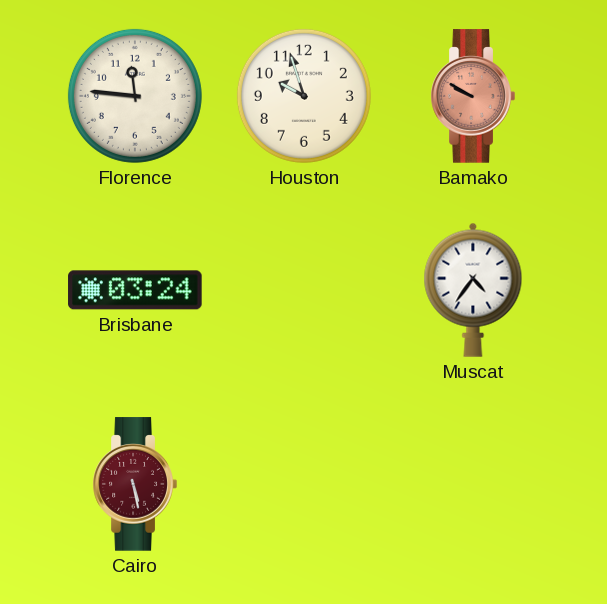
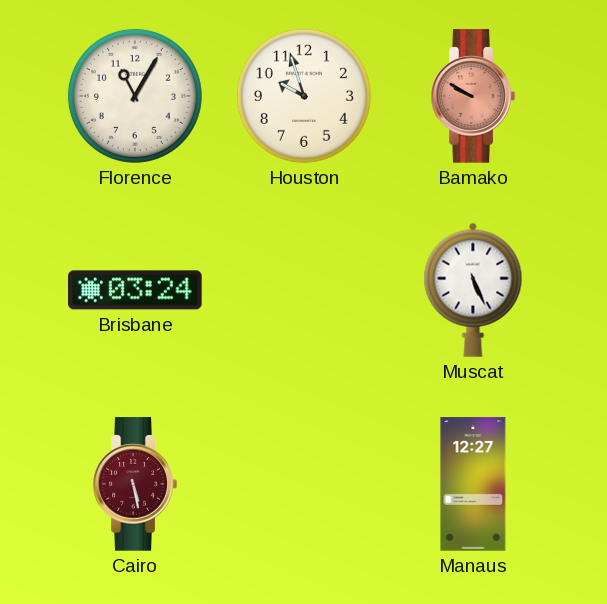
Florence: 11:46 -> 11:05 (135, 96)
Muscat: 4:36 -> 5:26 (473, 290)
Manaus: none -> 12:27 (473, 484)
